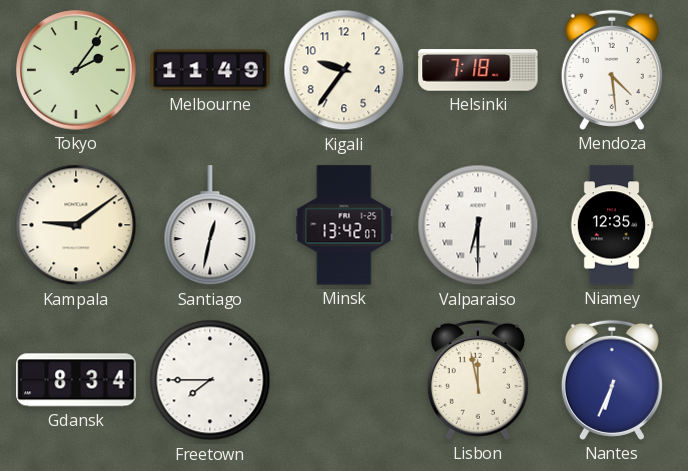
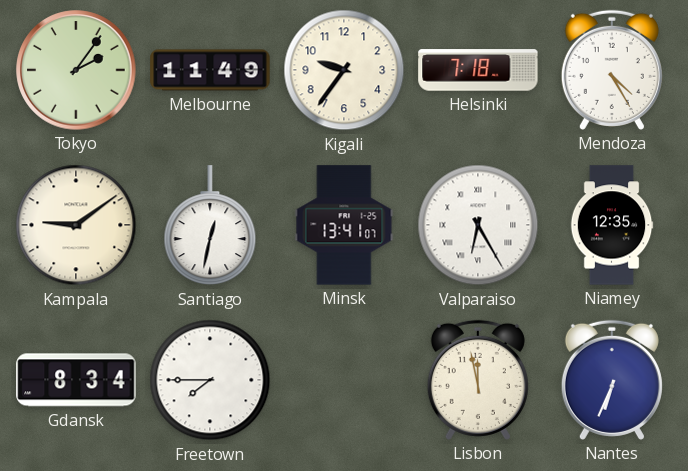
Mendoza: 4:29 -> 4:25 (612, 70)
Minsk: 13:42 -> 13:41 (344, 225)
Valparaiso: 6:30 -> 6:25 (478, 225)
